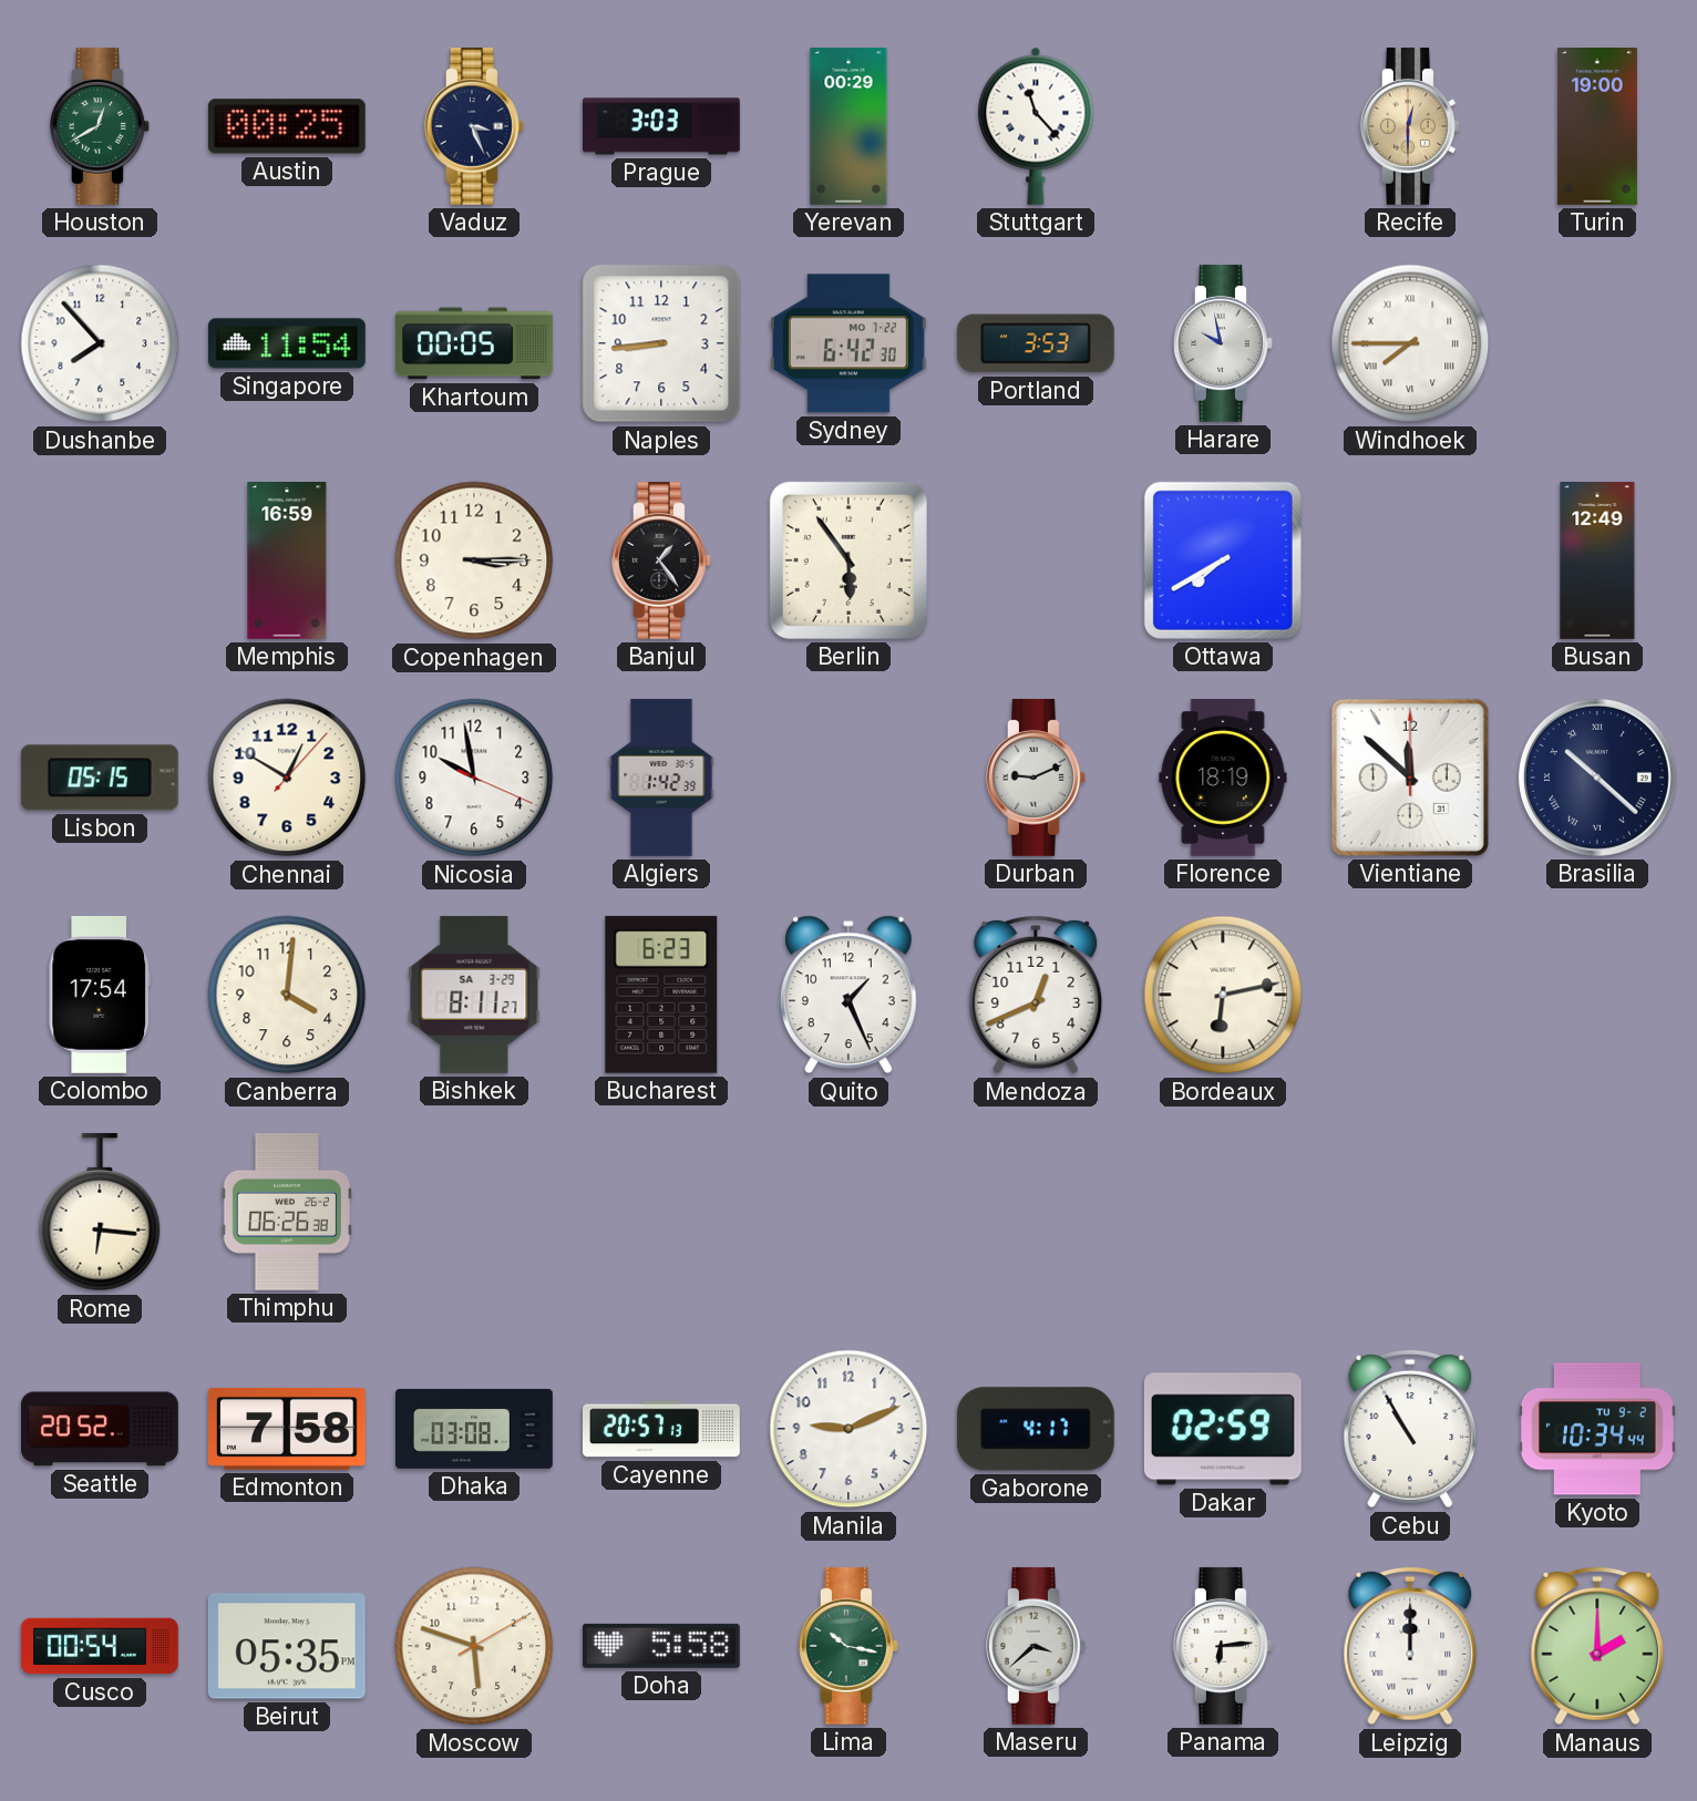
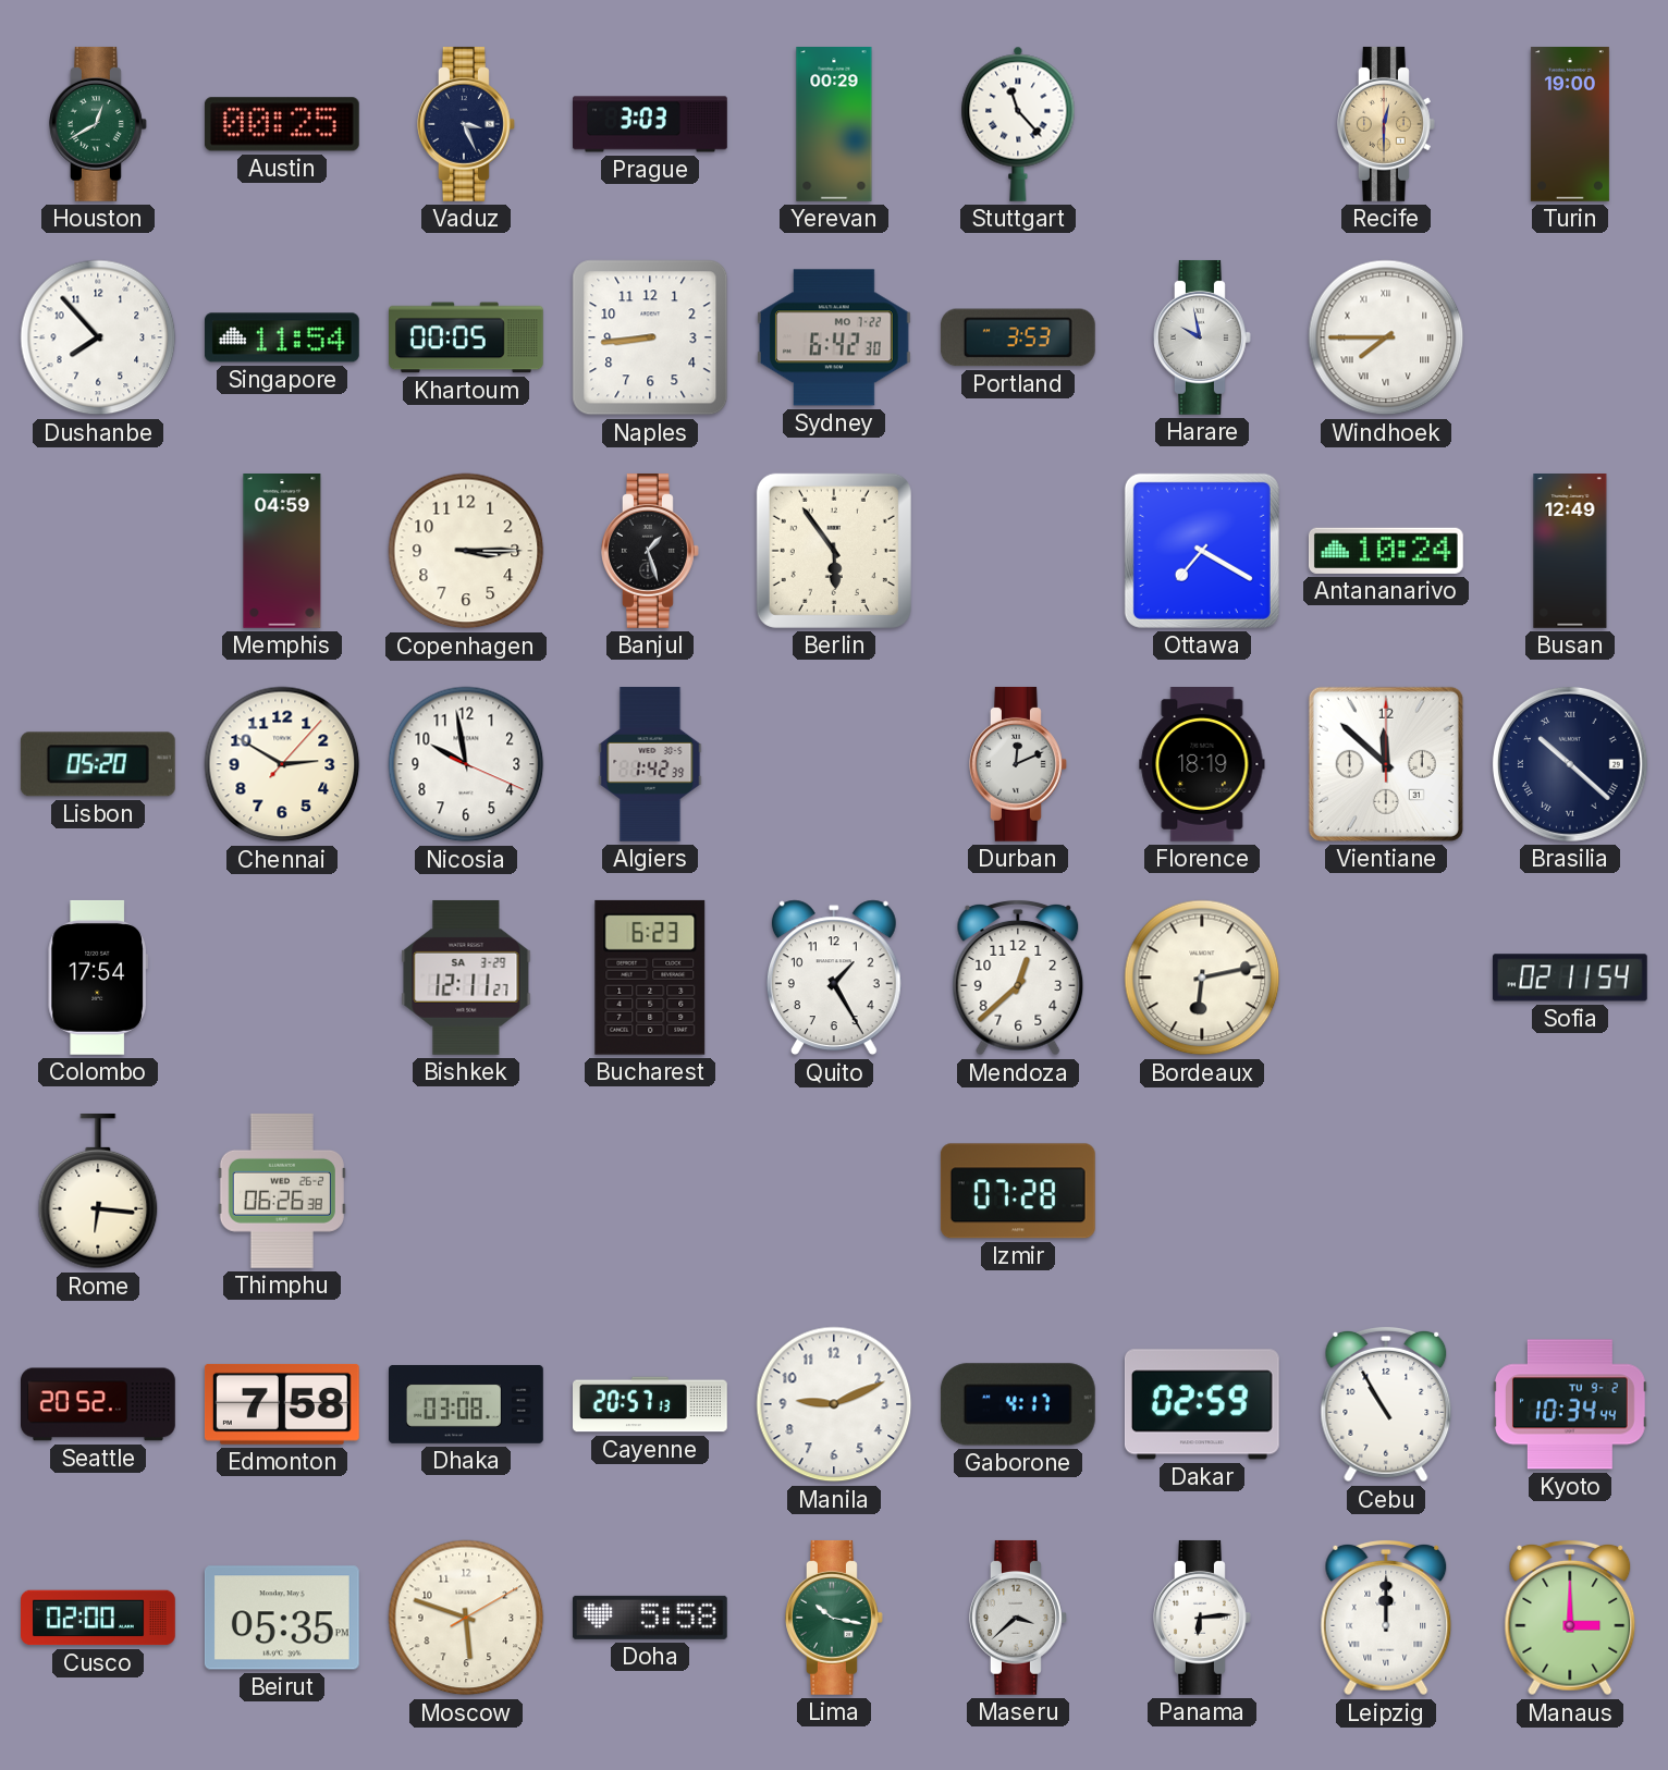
Memphis: 16:59 -> 04:59 (282, 552)
Banjul: 1:24 -> 1:27 (651, 551)
Ottawa: 7:40 -> 7:20 (1202, 551)
Antananarivo: none -> 10:24 (1386, 551)
Lisbon: 05:15 -> 05:20 (98, 764)
Chennai: 12:50 -> 2:50 (282, 764)
Durban: 9:11 -> 12:11 (1019, 764)
Canberra: 4:01 -> none (287, 995)
Bishkek: 8:11 -> 12:11 (466, 978)
Quito: 1:26 -> 1:25 (834, 978)
Mendoza: 12:41 -> 12:38 (1018, 978)
Sofia: none -> 02:11 (1570, 978)
Izmir: none -> 07:28 (1018, 1191)
Cusco: 00:54 -> 02:00 (99, 1618)
Manaus: 2:00 -> 3:00 (1570, 1618)
